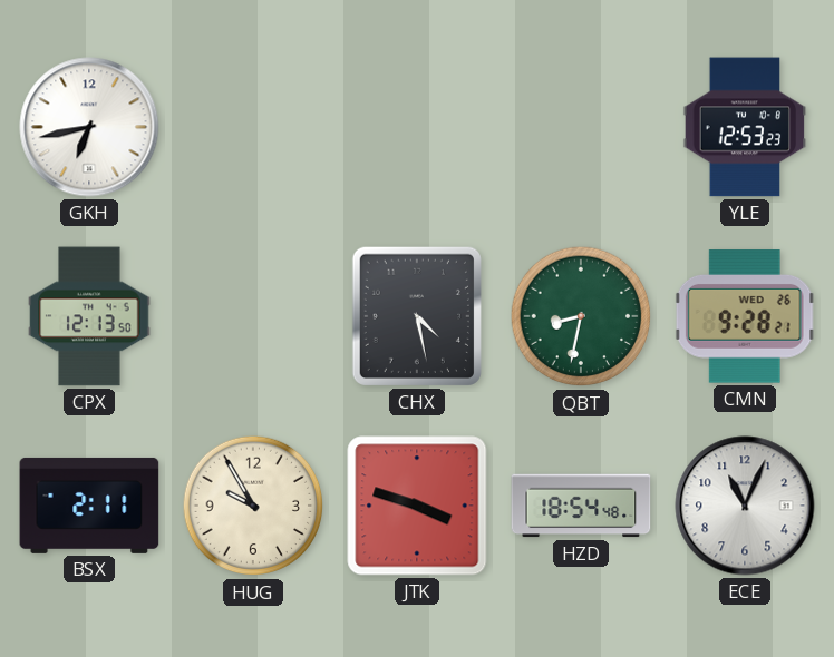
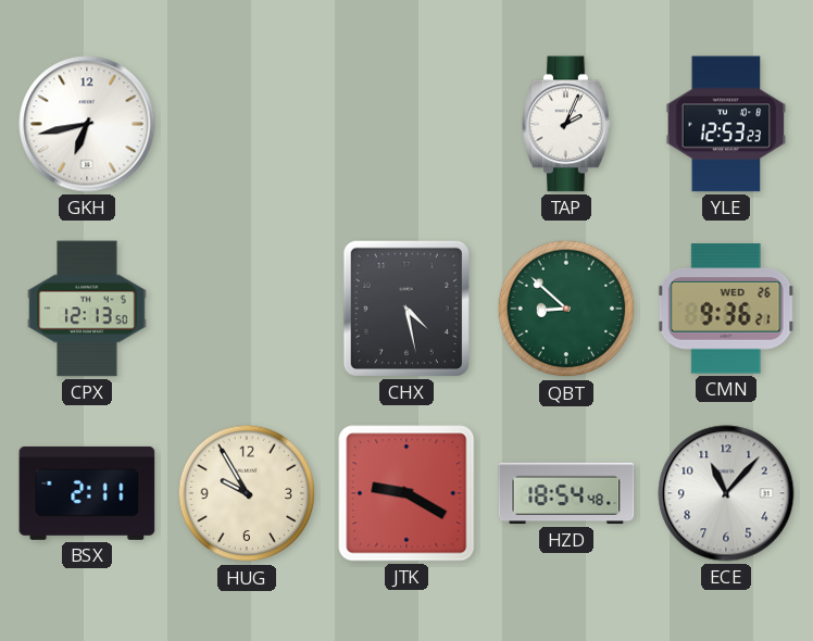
TAP: none -> 2:04 (566, 124)
QBT: 8:32 -> 8:52 (566, 309)
CMN: 9:28 -> 9:36 (726, 309)
JTK: 3:48 -> 9:20 (406, 493)
ECE: 11:04 -> 11:07 (726, 493)
